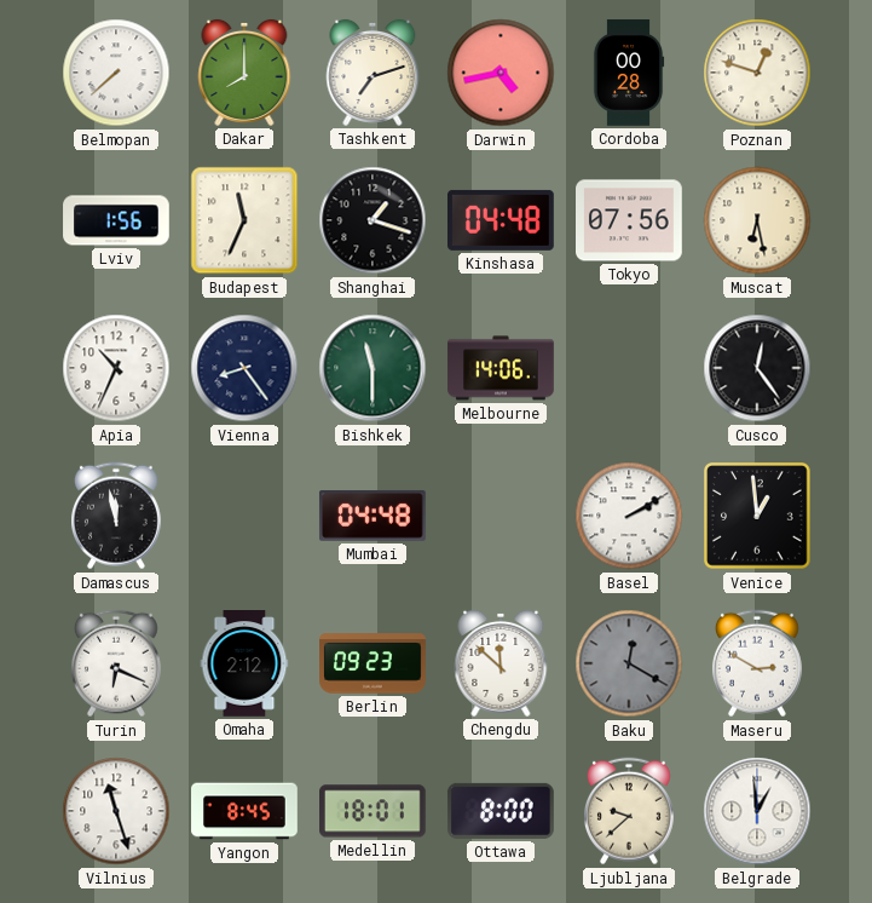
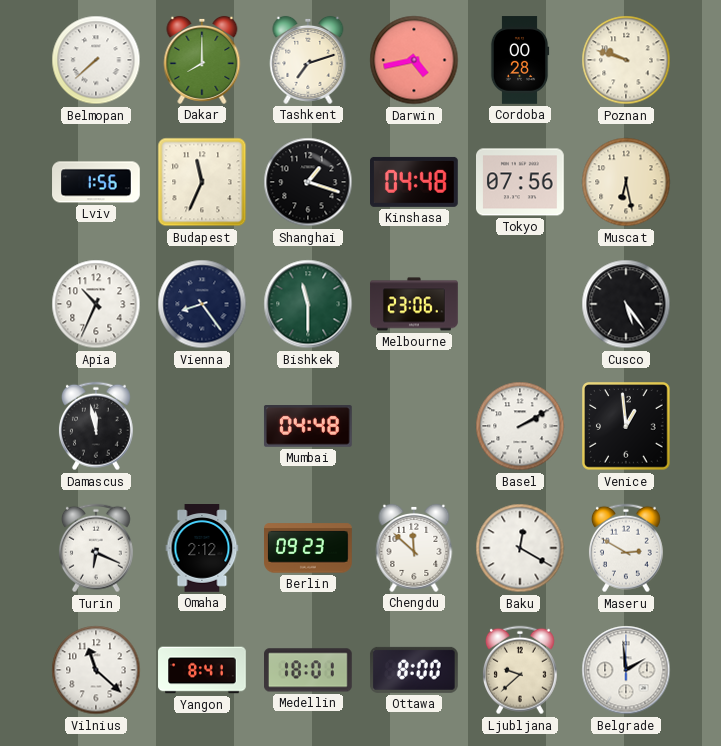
Poznan: 12:48 -> 9:48 (626, 60)
Melbourne: 14:06 -> 23:06 (414, 304)
Cusco: 12:24 -> 5:24 (626, 304)
Baku dial: grey -> white (520, 548)
Vilnius: 11:27 -> 11:22 (96, 670)
Yangon: 8:45 -> 8:41 (202, 670)
Belgrade: 12:59 -> 1:59 (626, 670)
